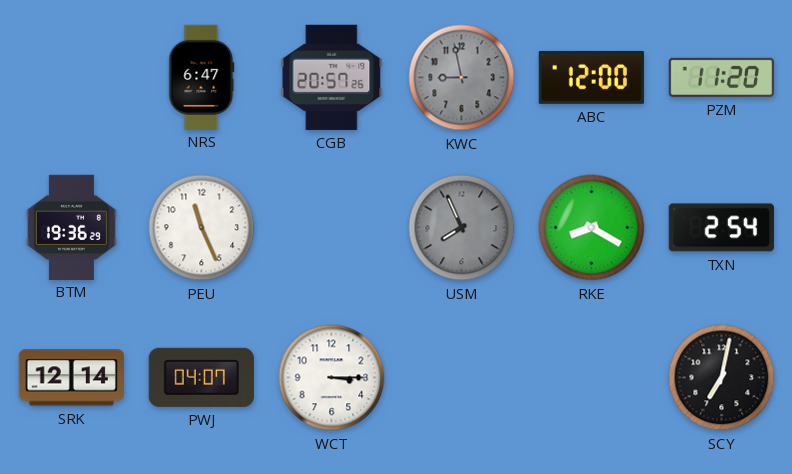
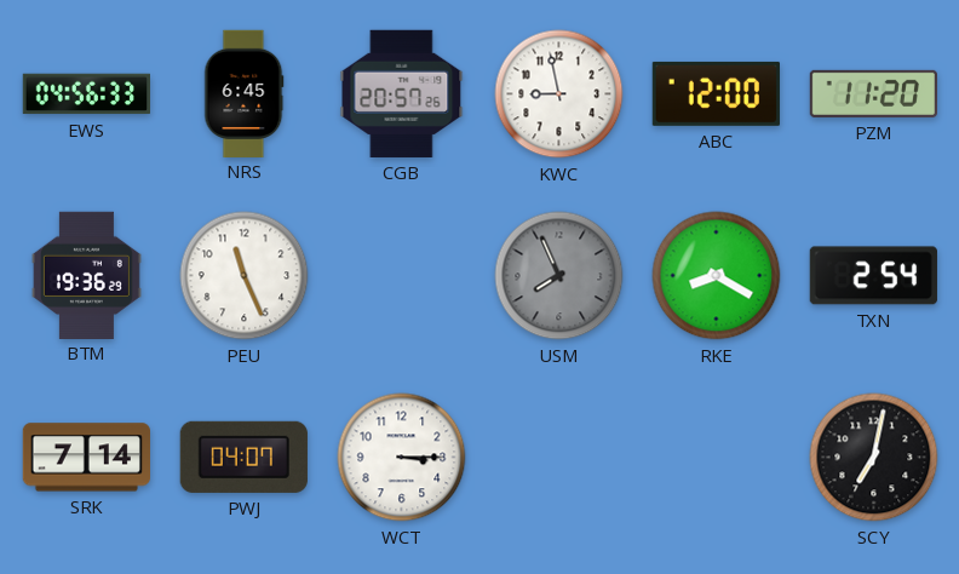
EWS: none -> 04:56 (86, 94)
NRS: 6:47 -> 6:45 (245, 93)
KWC dial: grey -> white (559, 94)
SRK: 12:14 -> 7:14 (86, 458)
